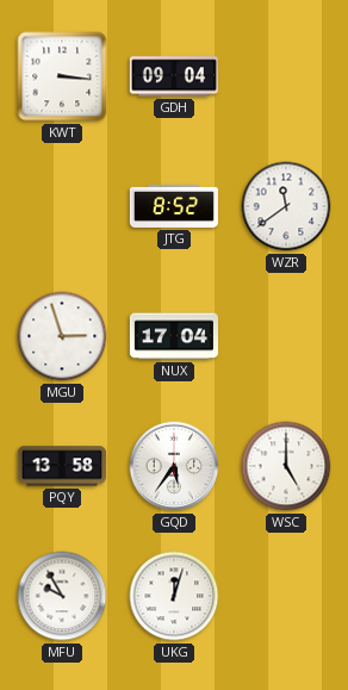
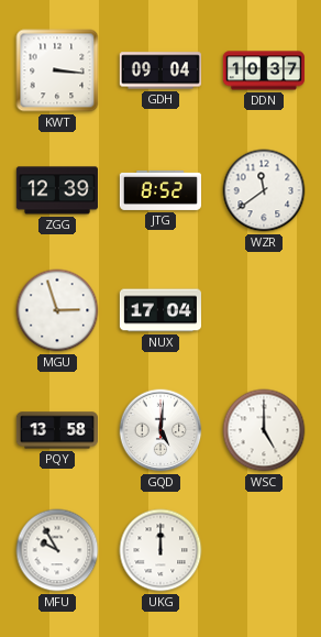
DDN: none -> 10:37 (264, 70)
ZGG: none -> 12:39 (57, 190)
GQD: 5:36 -> 5:01 (160, 430)
UKG: 12:03 -> 12:00 (160, 550)
